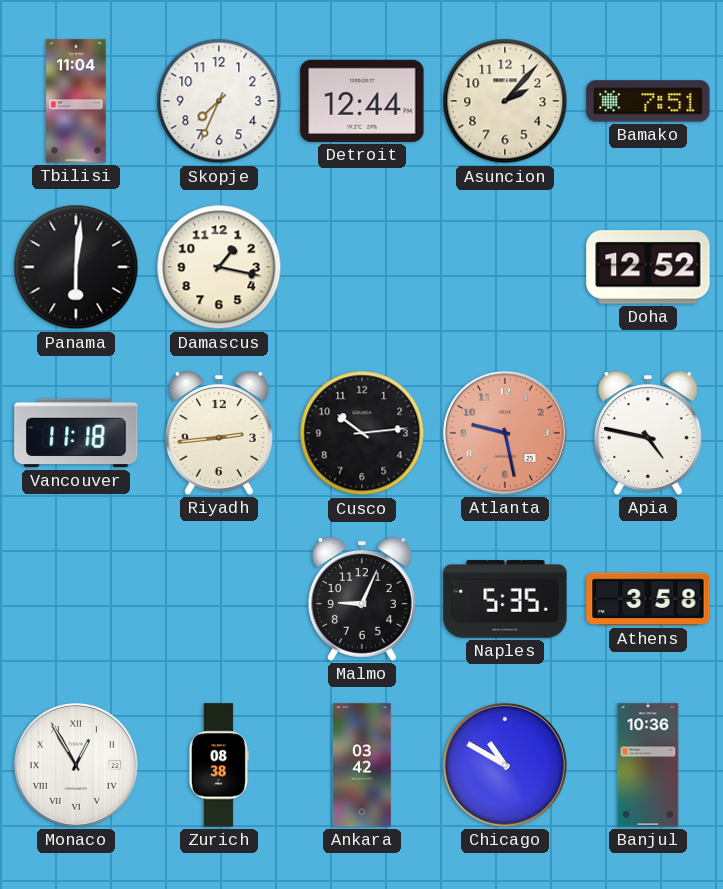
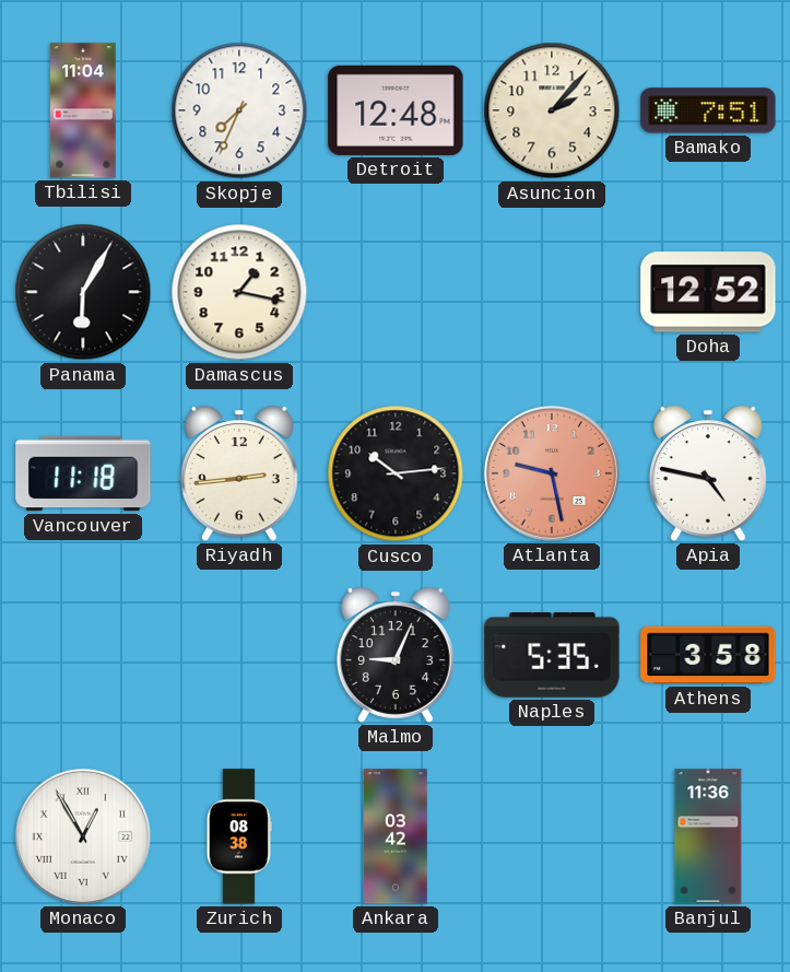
Detroit: 12:44 -> 12:48 (396, 110)
Panama: 6:01 -> 6:05 (83, 292)
Chicago: 10:50 -> none (505, 765)
Banjul: 10:36 -> 11:36 (708, 836)
